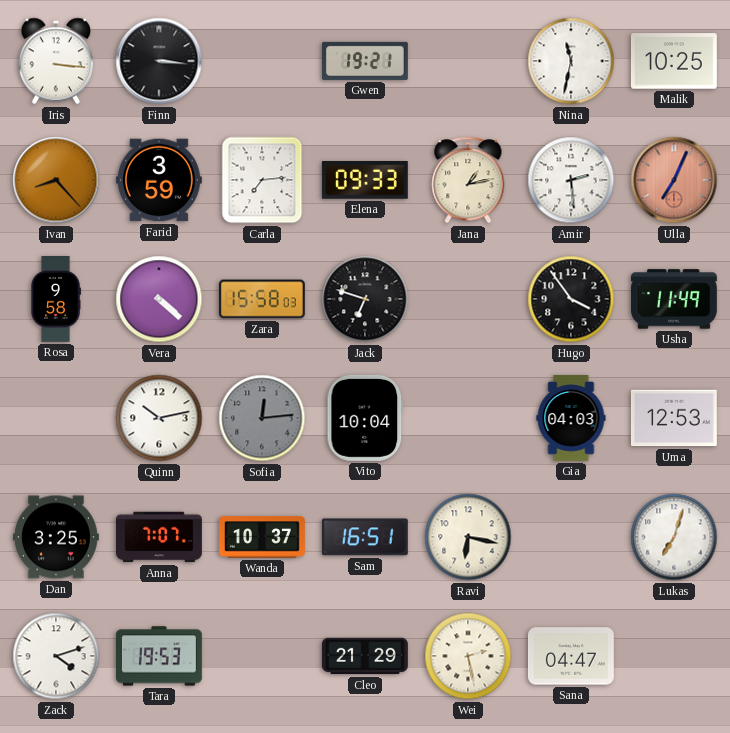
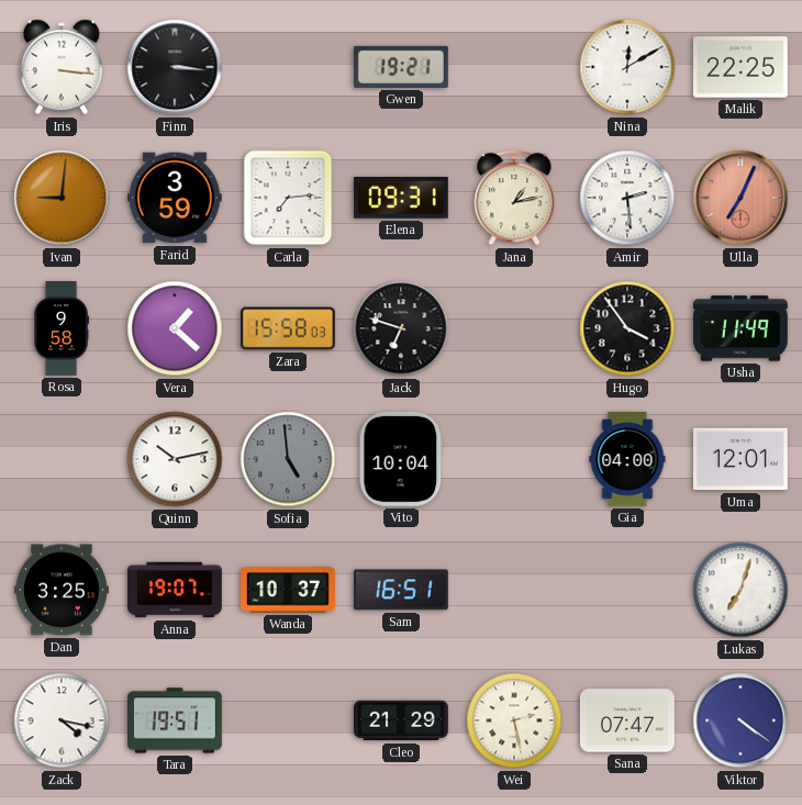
Nina: 11:32 -> 12:10 (627, 67)
Malik: 10:25 -> 22:25 (740, 67)
Ivan: 8:23 -> 9:01 (62, 198)
Elena: 09:33 -> 09:31 (401, 199)
Vera: 4:22 -> 1:22 (175, 328)
Sofia: 12:14 -> 4:59 (288, 459)
Gia: 04:03 -> 04:00 (627, 460)
Uma: 12:53 -> 12:01 (740, 459)
Anna: 7:07 -> 19:07 (176, 590)
Ravi: 6:17 -> none (468, 537)
Zack: 4:12 -> 4:17 (62, 720)
Tara: 19:53 -> 19:51 (176, 720)
Sana: 04:47 -> 07:47 (627, 720)
Viktor: none -> 4:21 (740, 720)
